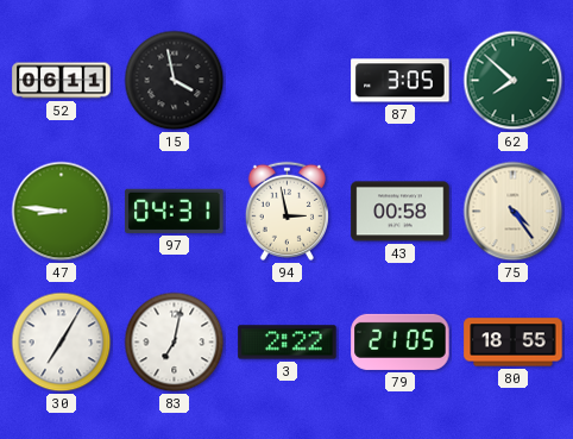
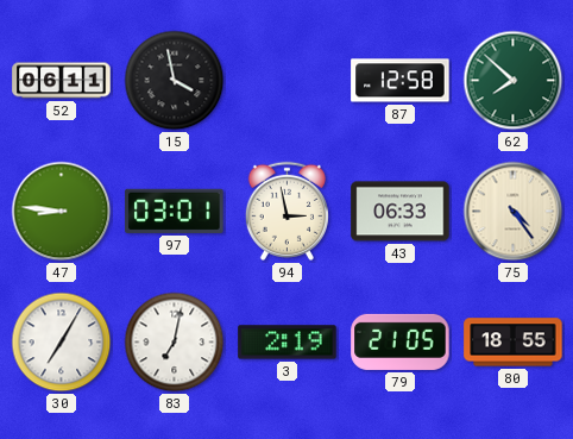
87: 3:05 -> 12:58 (401, 81)
97: 04:31 -> 03:01 (175, 211)
43: 00:58 -> 06:33 (401, 212)
3: 2:22 -> 2:19 (288, 343)
